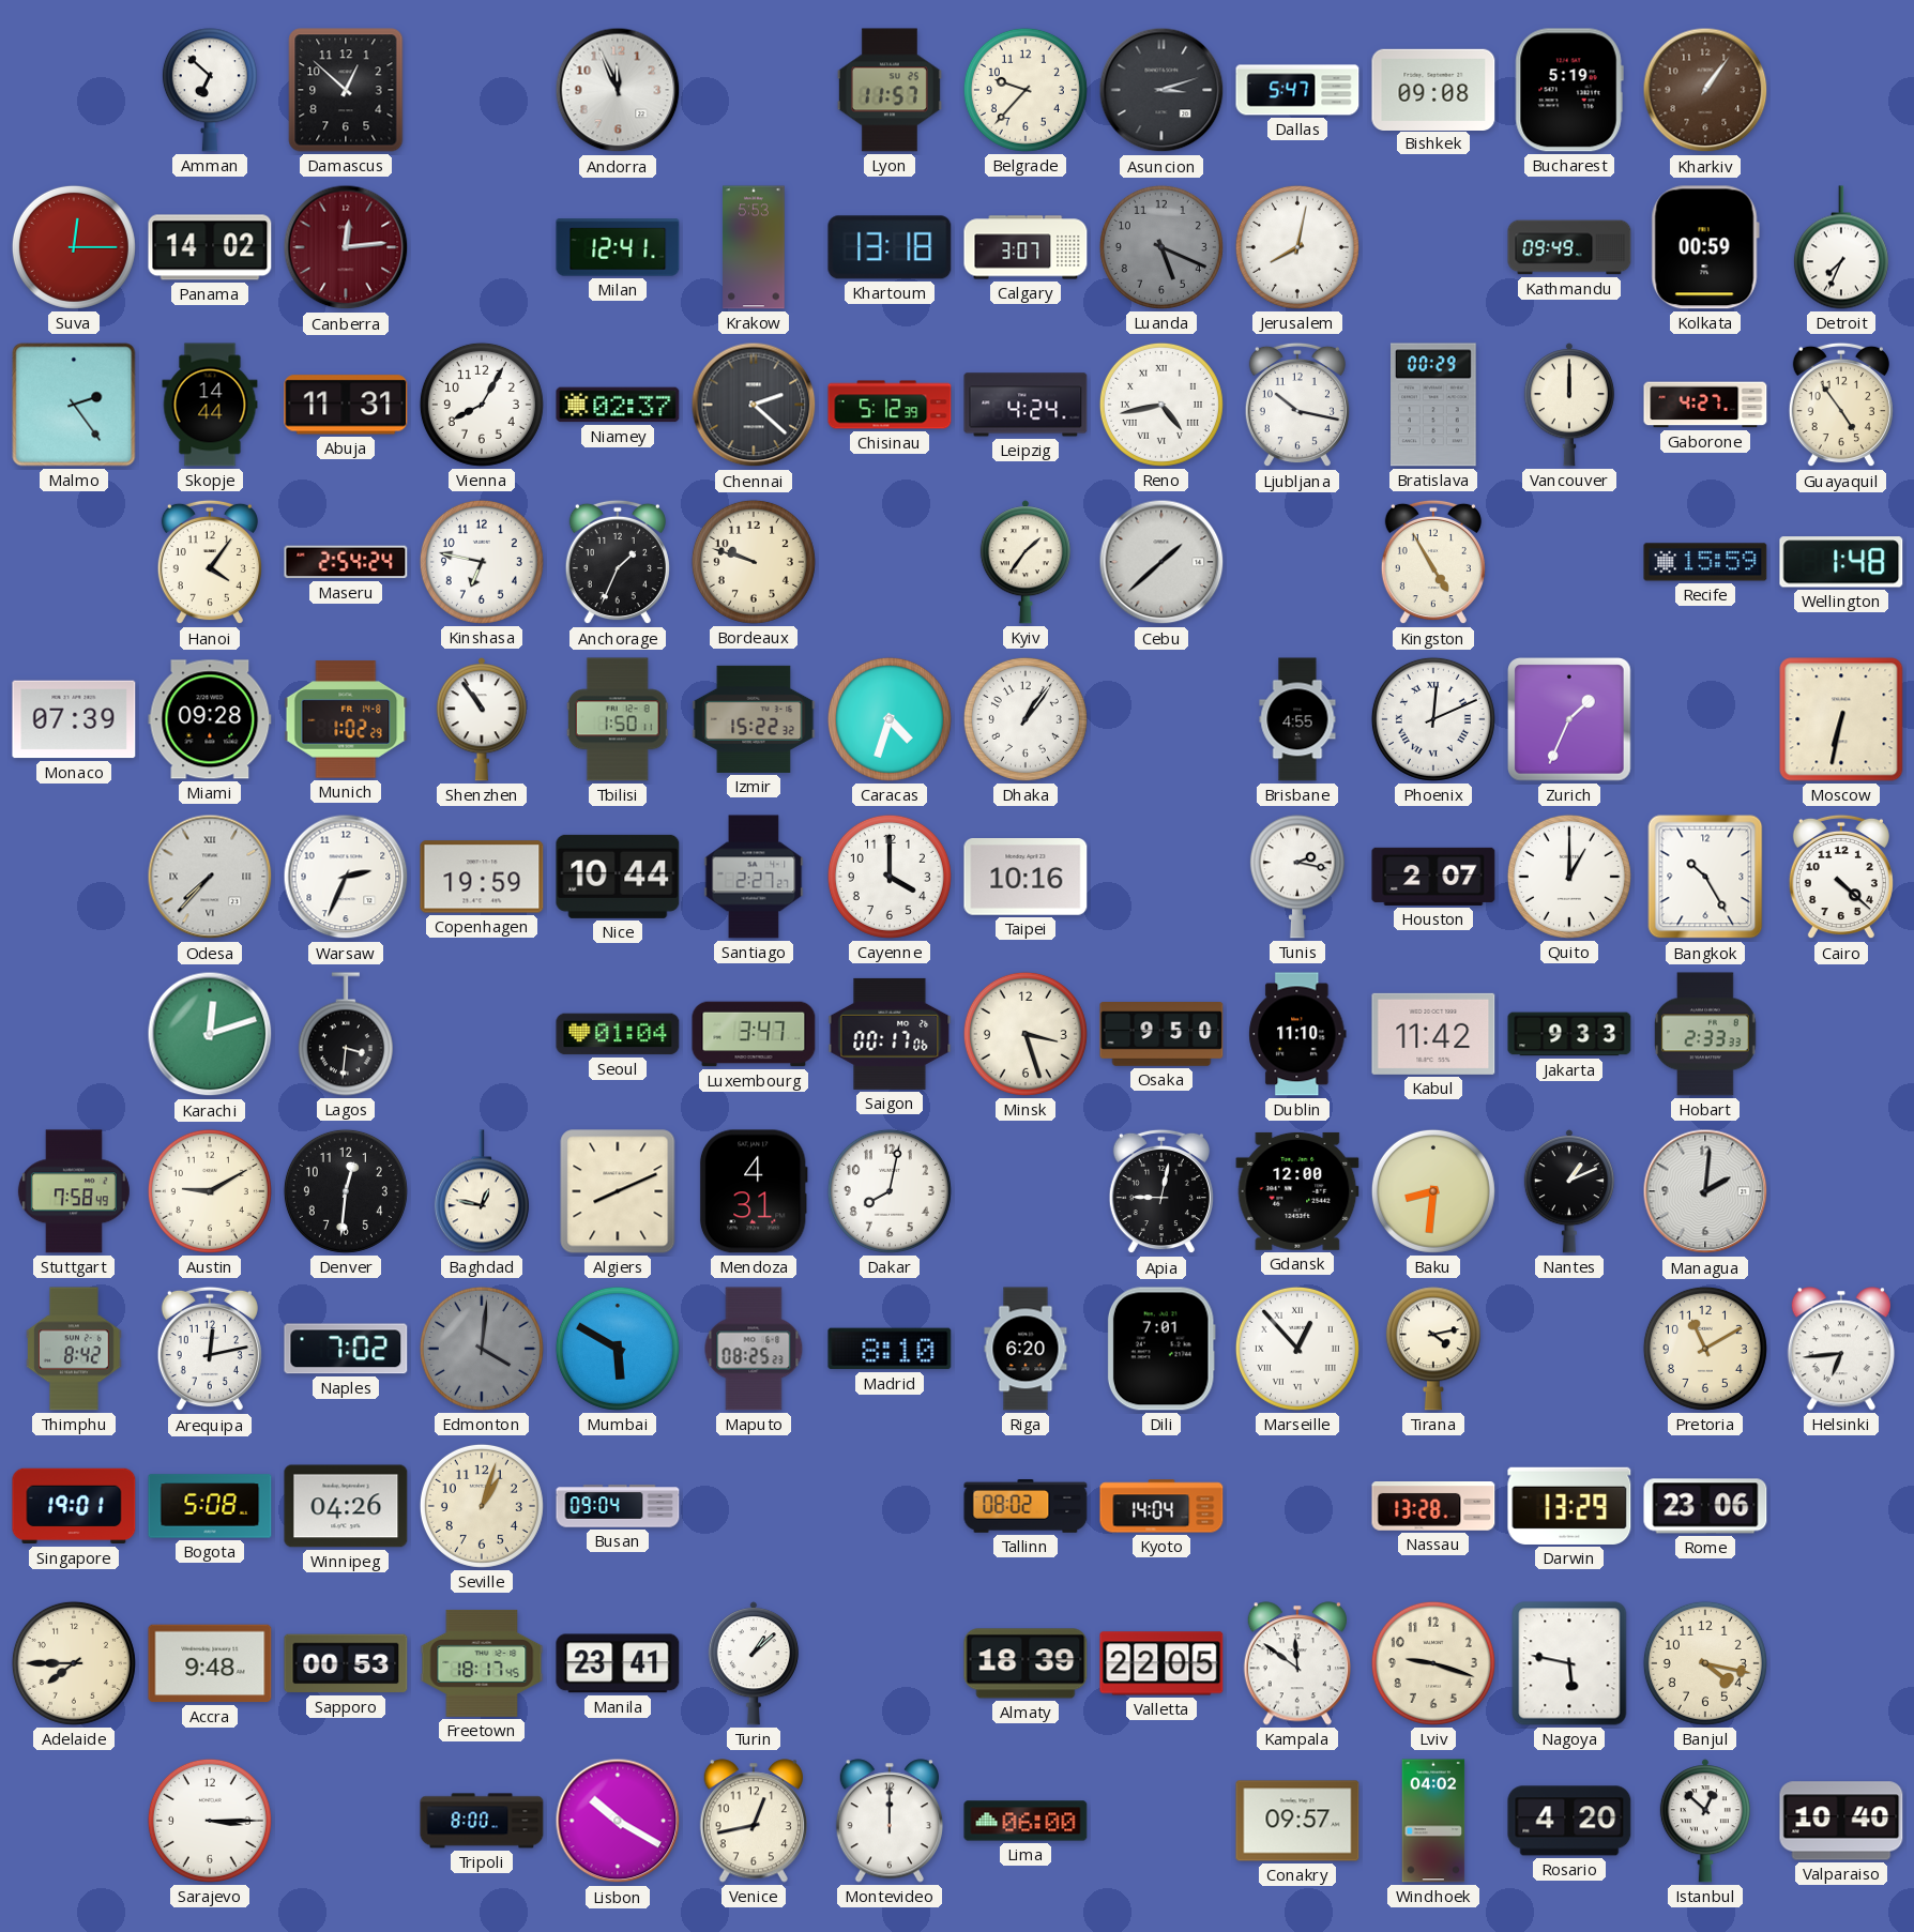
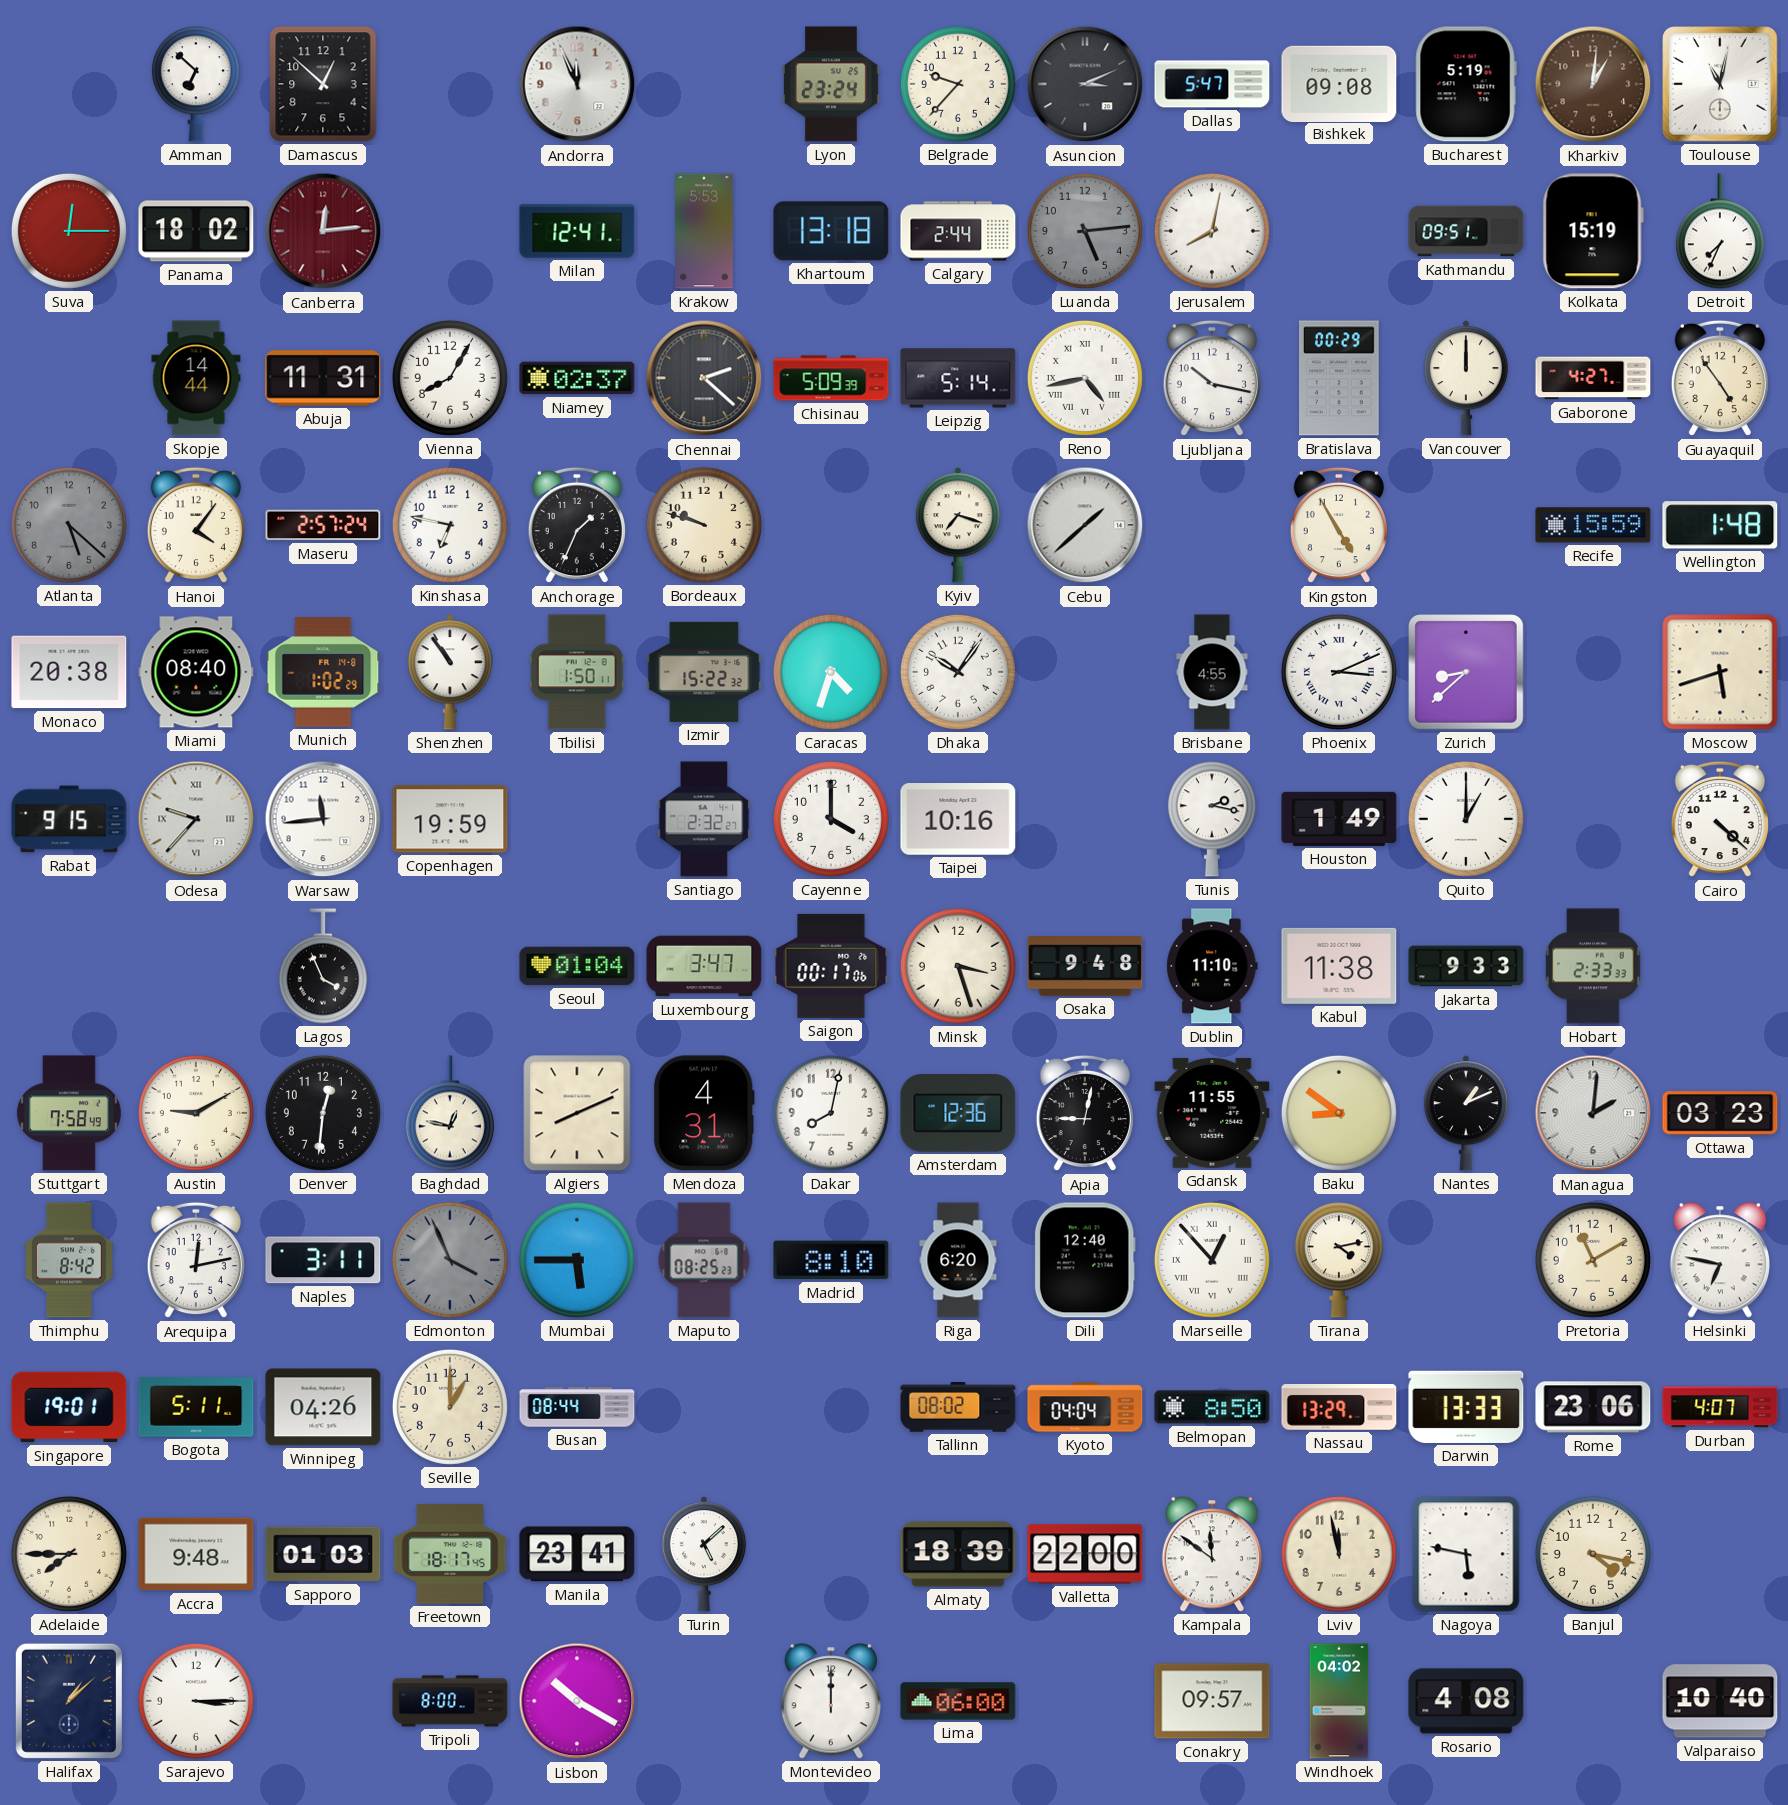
Lyon: 11:57 -> 23:24 (831, 84)
Asuncion: 3:12 -> 3:11 (1085, 84)
Kharkiv: 1:06 -> 1:01 (1593, 84)
Toulouse: none -> 11:02 (1720, 84)
Panama: 14:02 -> 18:02 (196, 231)
Calgary: 3:07 -> 2:44 (958, 231)
Luanda: 5:19 -> 5:14 (1085, 231)
Kathmandu: 09:49 -> 09:51 (1466, 231)
Kolkata: 00:59 -> 15:19 (1593, 231)
Malmo: 2:24 -> none (74, 405)
Chisinau: 5:12 -> 5:09 (831, 378)
Leipzig: 4:24 -> 5:14 (958, 378)
Atlanta: none -> 5:22 (69, 525)
Maseru: 2:54 -> 2:57 (323, 525)
Kyiv: 1:36 -> 7:18 (958, 525)
Monaco: 07:39 -> 20:38 (69, 672)
Miami: 09:28 -> 08:40 (196, 672)
Dhaka: 1:06 -> 10:06 (958, 672)
Phoenix: 12:11 -> 3:11 (1339, 672)
Zurich: 1:34 -> 8:38 (1466, 672)
Moscow: 6:32 -> 5:42 (1720, 672)
Rabat: none -> 9:15 (69, 819)
Odesa: 7:37 -> 9:37 (196, 819)
Warsaw: 2:34 -> 11:44 (323, 819)
Nice: 10:44 -> none (618, 877)
Santiago: 2:27 -> 2:32 (704, 819)
Houston: 2:07 -> 1:49 (1339, 819)
Bangkok: 10:25 -> none (1705, 877)
Karachi: 12:12 -> none (210, 1034)
Lagos: 3:31 -> 3:56 (323, 966)
Osaka: 9:50 -> 9:48 (1085, 967)
Kabul: 11:42 -> 11:38 (1339, 966)
Amsterdam: none -> 12:36 (958, 1114)
Gdansk: 12:00 -> 11:55 (1212, 1113)
Baku: 8:31 -> 8:51 (1339, 1113)
Ottawa: none -> 03:23 (1720, 1113)
Naples: 7:02 -> 3:11 (323, 1260)
Edmonton: 4:01 -> 3:56 (450, 1260)
Mumbai: 5:50 -> 5:45 (577, 1260)
Dili: 7:01 -> 12:40 (1085, 1260)
Helsinki: 6:44 -> 6:47 (1720, 1260)
Bogota: 5:08 -> 5:11 (196, 1407)
Seville: 1:03 -> 1:00 (450, 1407)
Busan: 09:04 -> 08:44 (577, 1407)
Kyoto: 14:04 -> 04:04 (1085, 1407)
Belmopan: none -> 8:50 (1212, 1407)
Nassau: 13:28 -> 13:29 (1339, 1408)
Darwin: 13:29 -> 13:33 (1466, 1407)
Durban: none -> 4:07 (1720, 1407)
Sapporo: 00:53 -> 01:03 (323, 1554)
Turin: 1:08 -> 5:08 (704, 1554)
Valletta: 22:05 -> 22:00 (1085, 1554)
Lviv: 9:18 -> 11:58 (1339, 1554)
Halifax: none -> 1:08 (69, 1701)
Venice: 12:43 -> none (754, 1821)
Rosario: 4:20 -> 4:08 (1466, 1701)
Istanbul: 12:52 -> none (1705, 1821)
